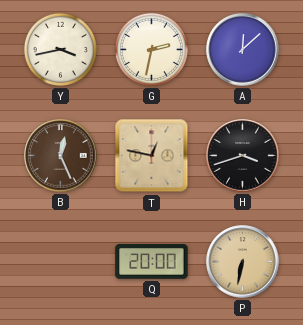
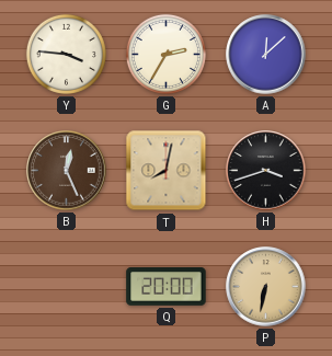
Y: 3:43 -> 3:46 (66, 54)
G: 2:32 -> 2:35 (165, 54)
T: 12:47 -> 8:02 (167, 171)
